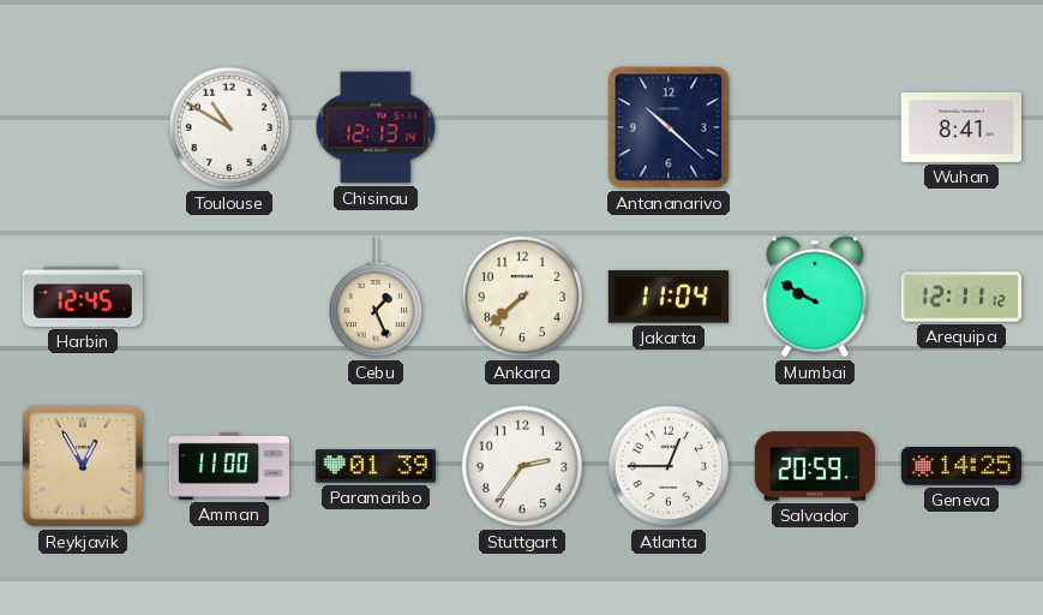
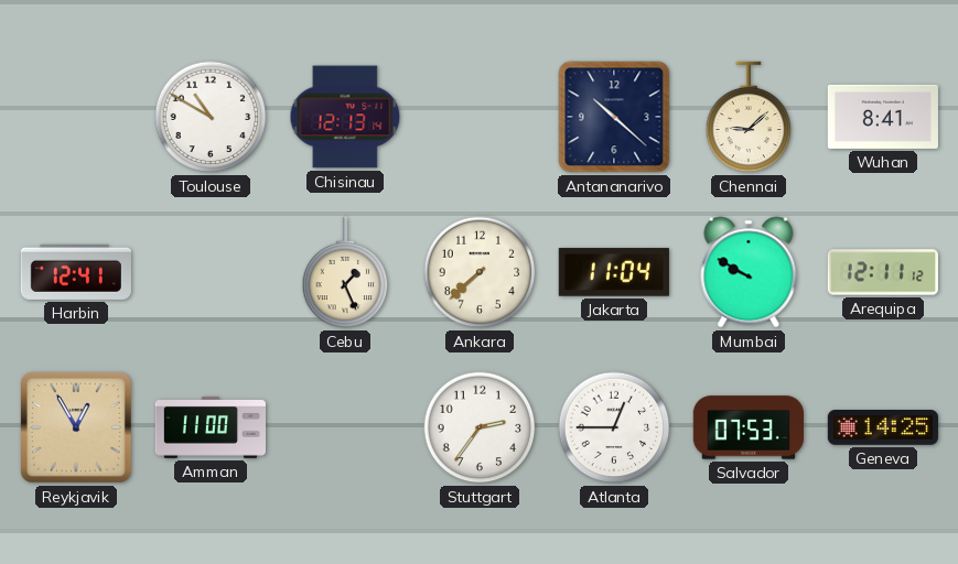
Chennai: none -> 9:08 (749, 117)
Harbin: 12:45 -> 12:41 (76, 272)
Paramaribo: 01:39 -> none (376, 466)
Salvador: 20:59 -> 07:53 (747, 427)
